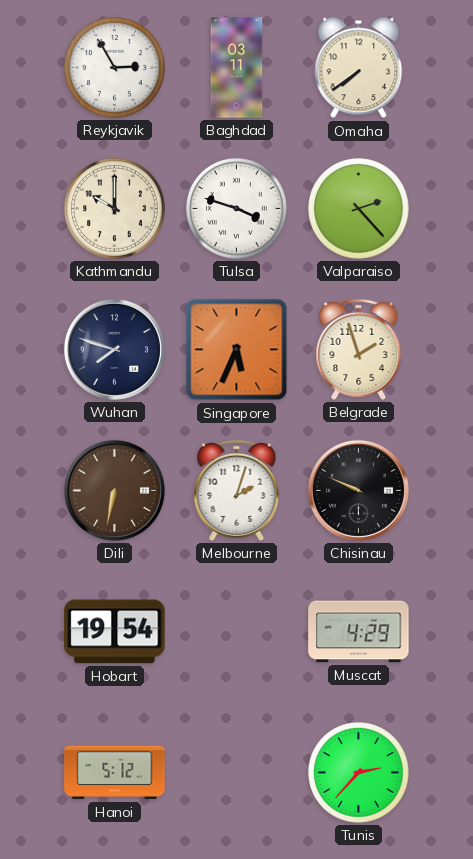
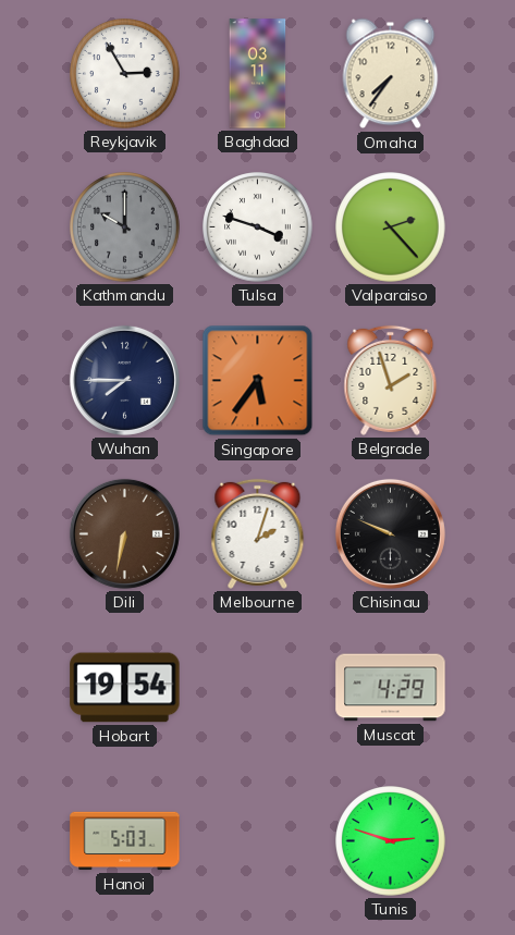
Omaha: 7:39 -> 7:36 (391, 74)
Kathmandu dial: cream -> grey (125, 227)
Wuhan: 7:48 -> 7:45 (124, 380)
Singapore: 5:34 -> 5:36 (258, 381)
Hanoi: 5:12 -> 5:03 (125, 841)
Tunis: 2:37 -> 2:48 (391, 841)
